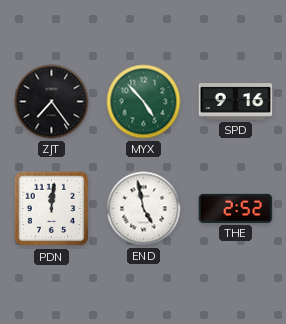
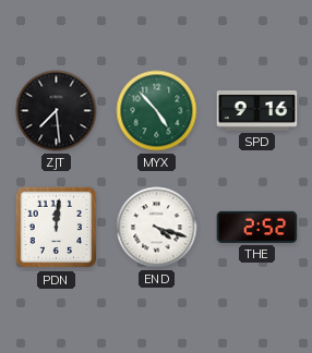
ZJT: 7:24 -> 7:29 (57, 111)
END: 4:58 -> 4:18 (157, 228)
